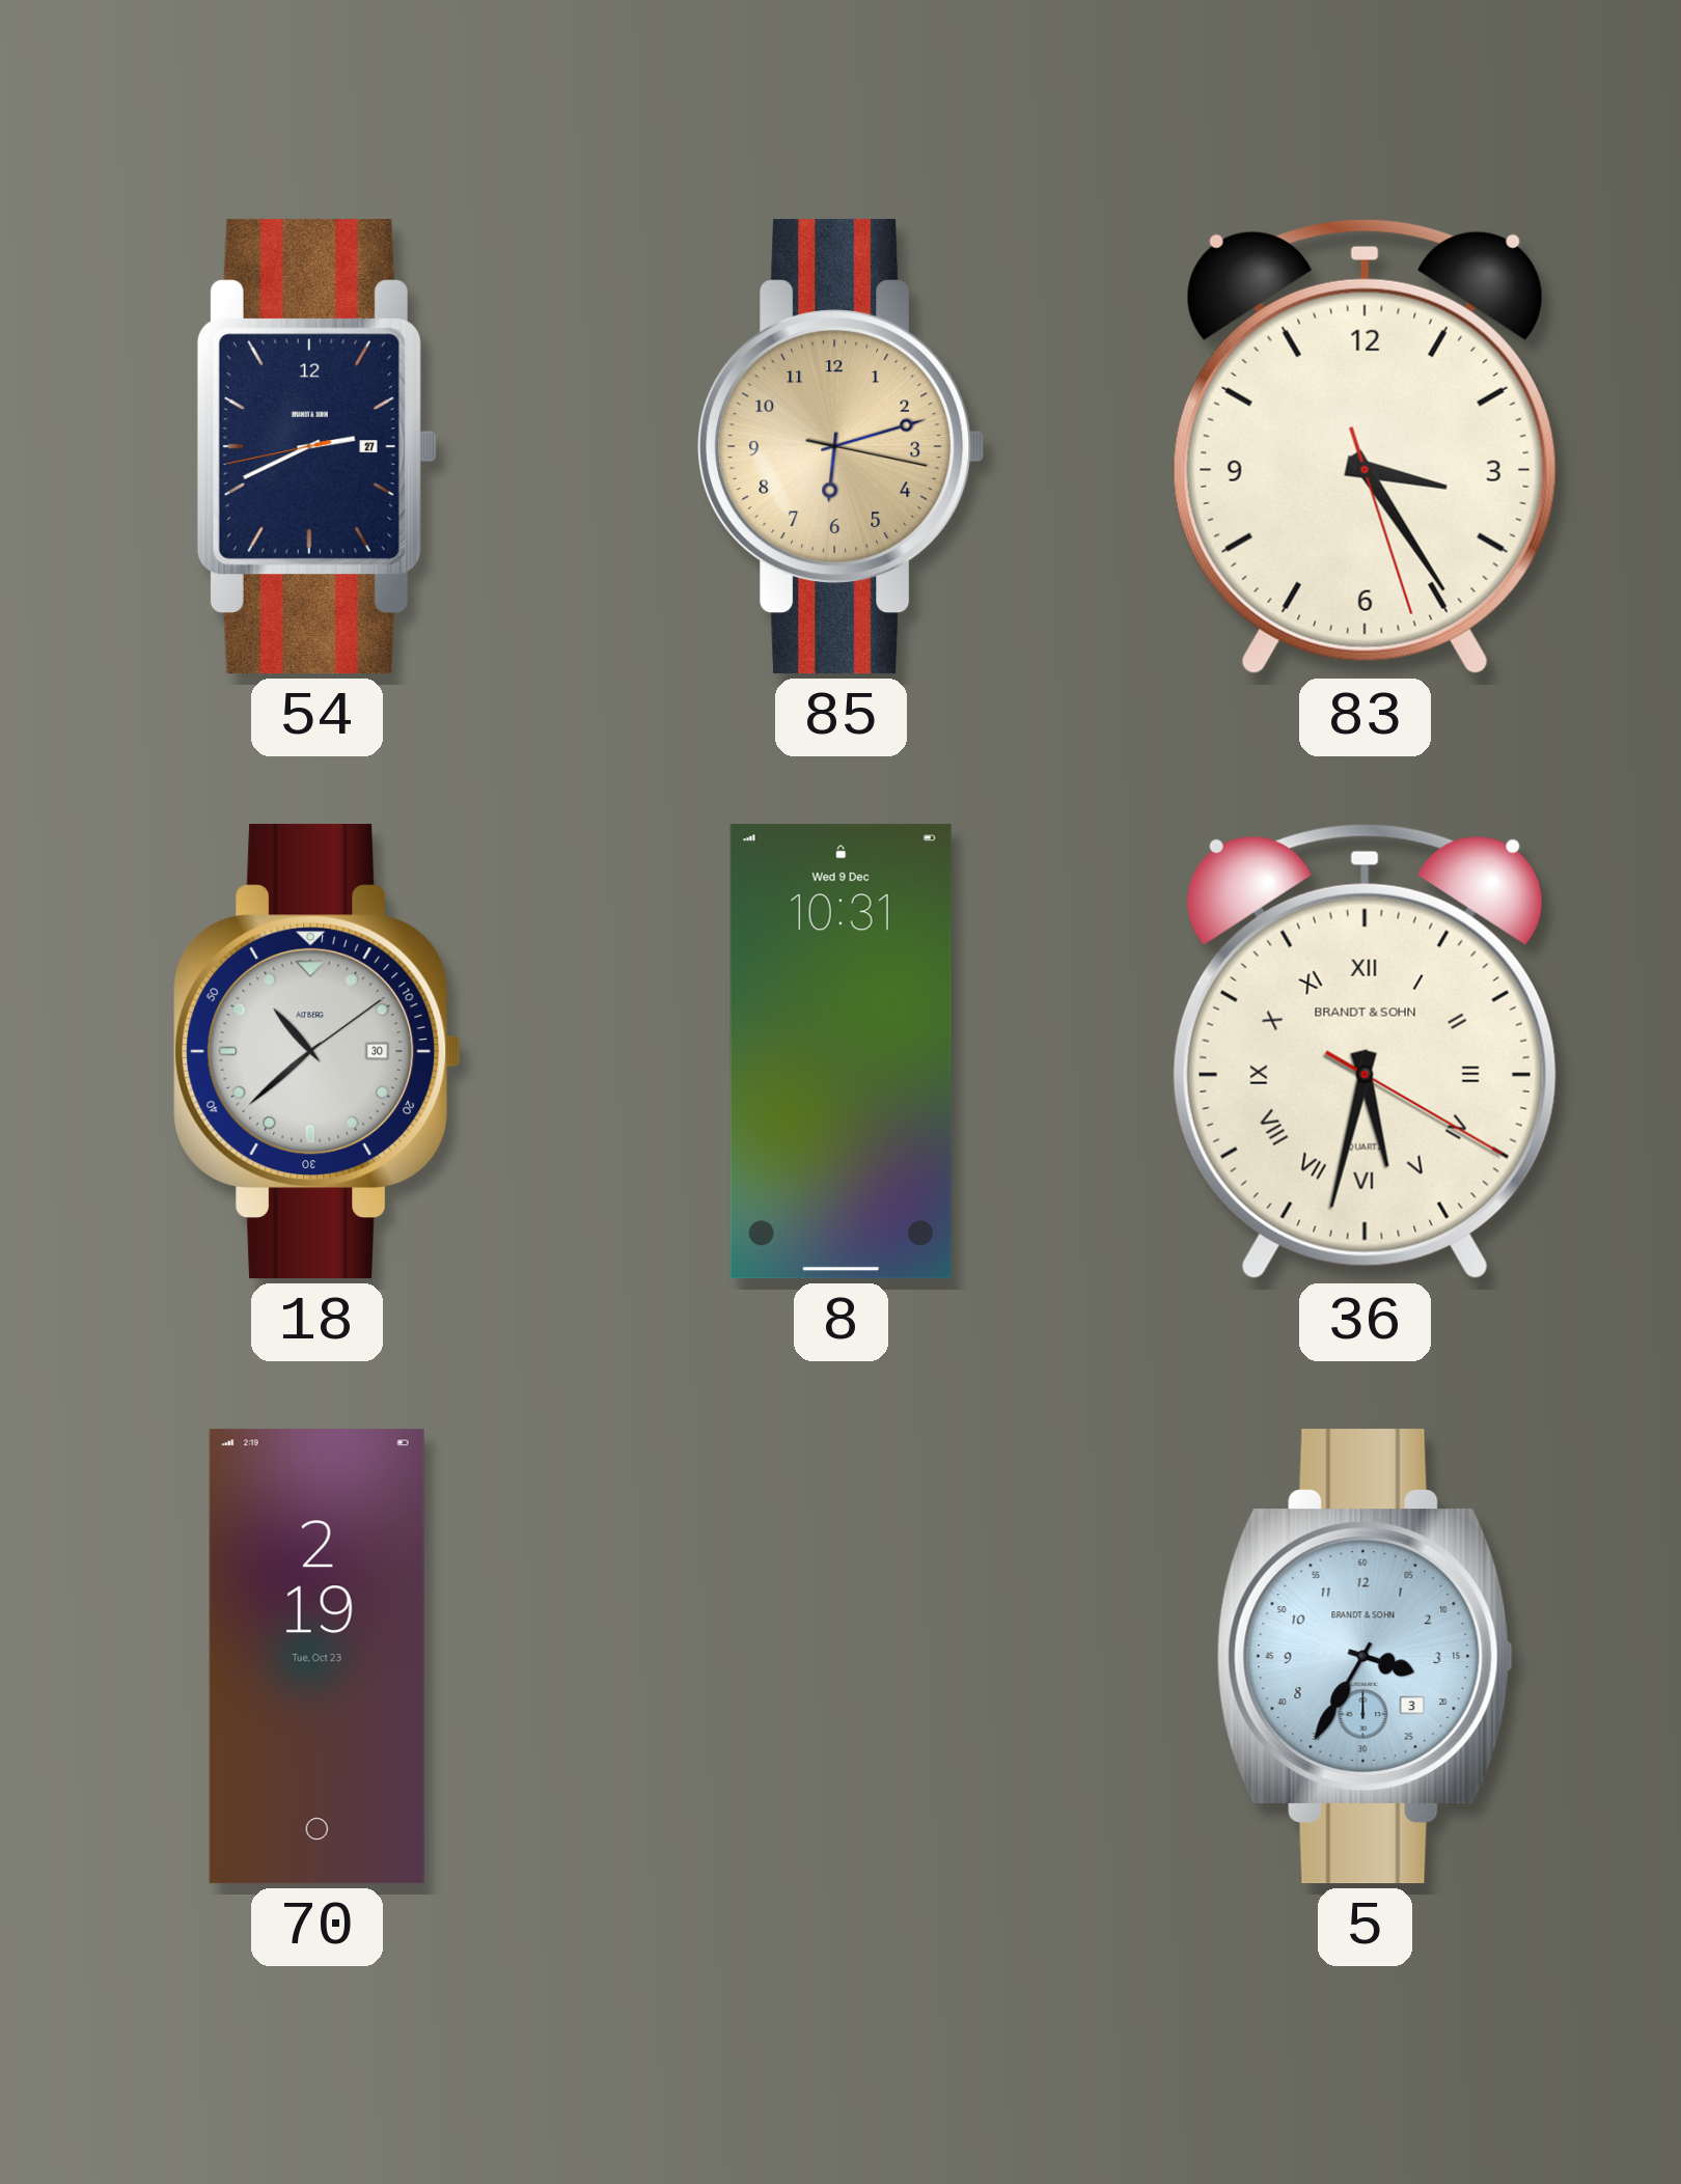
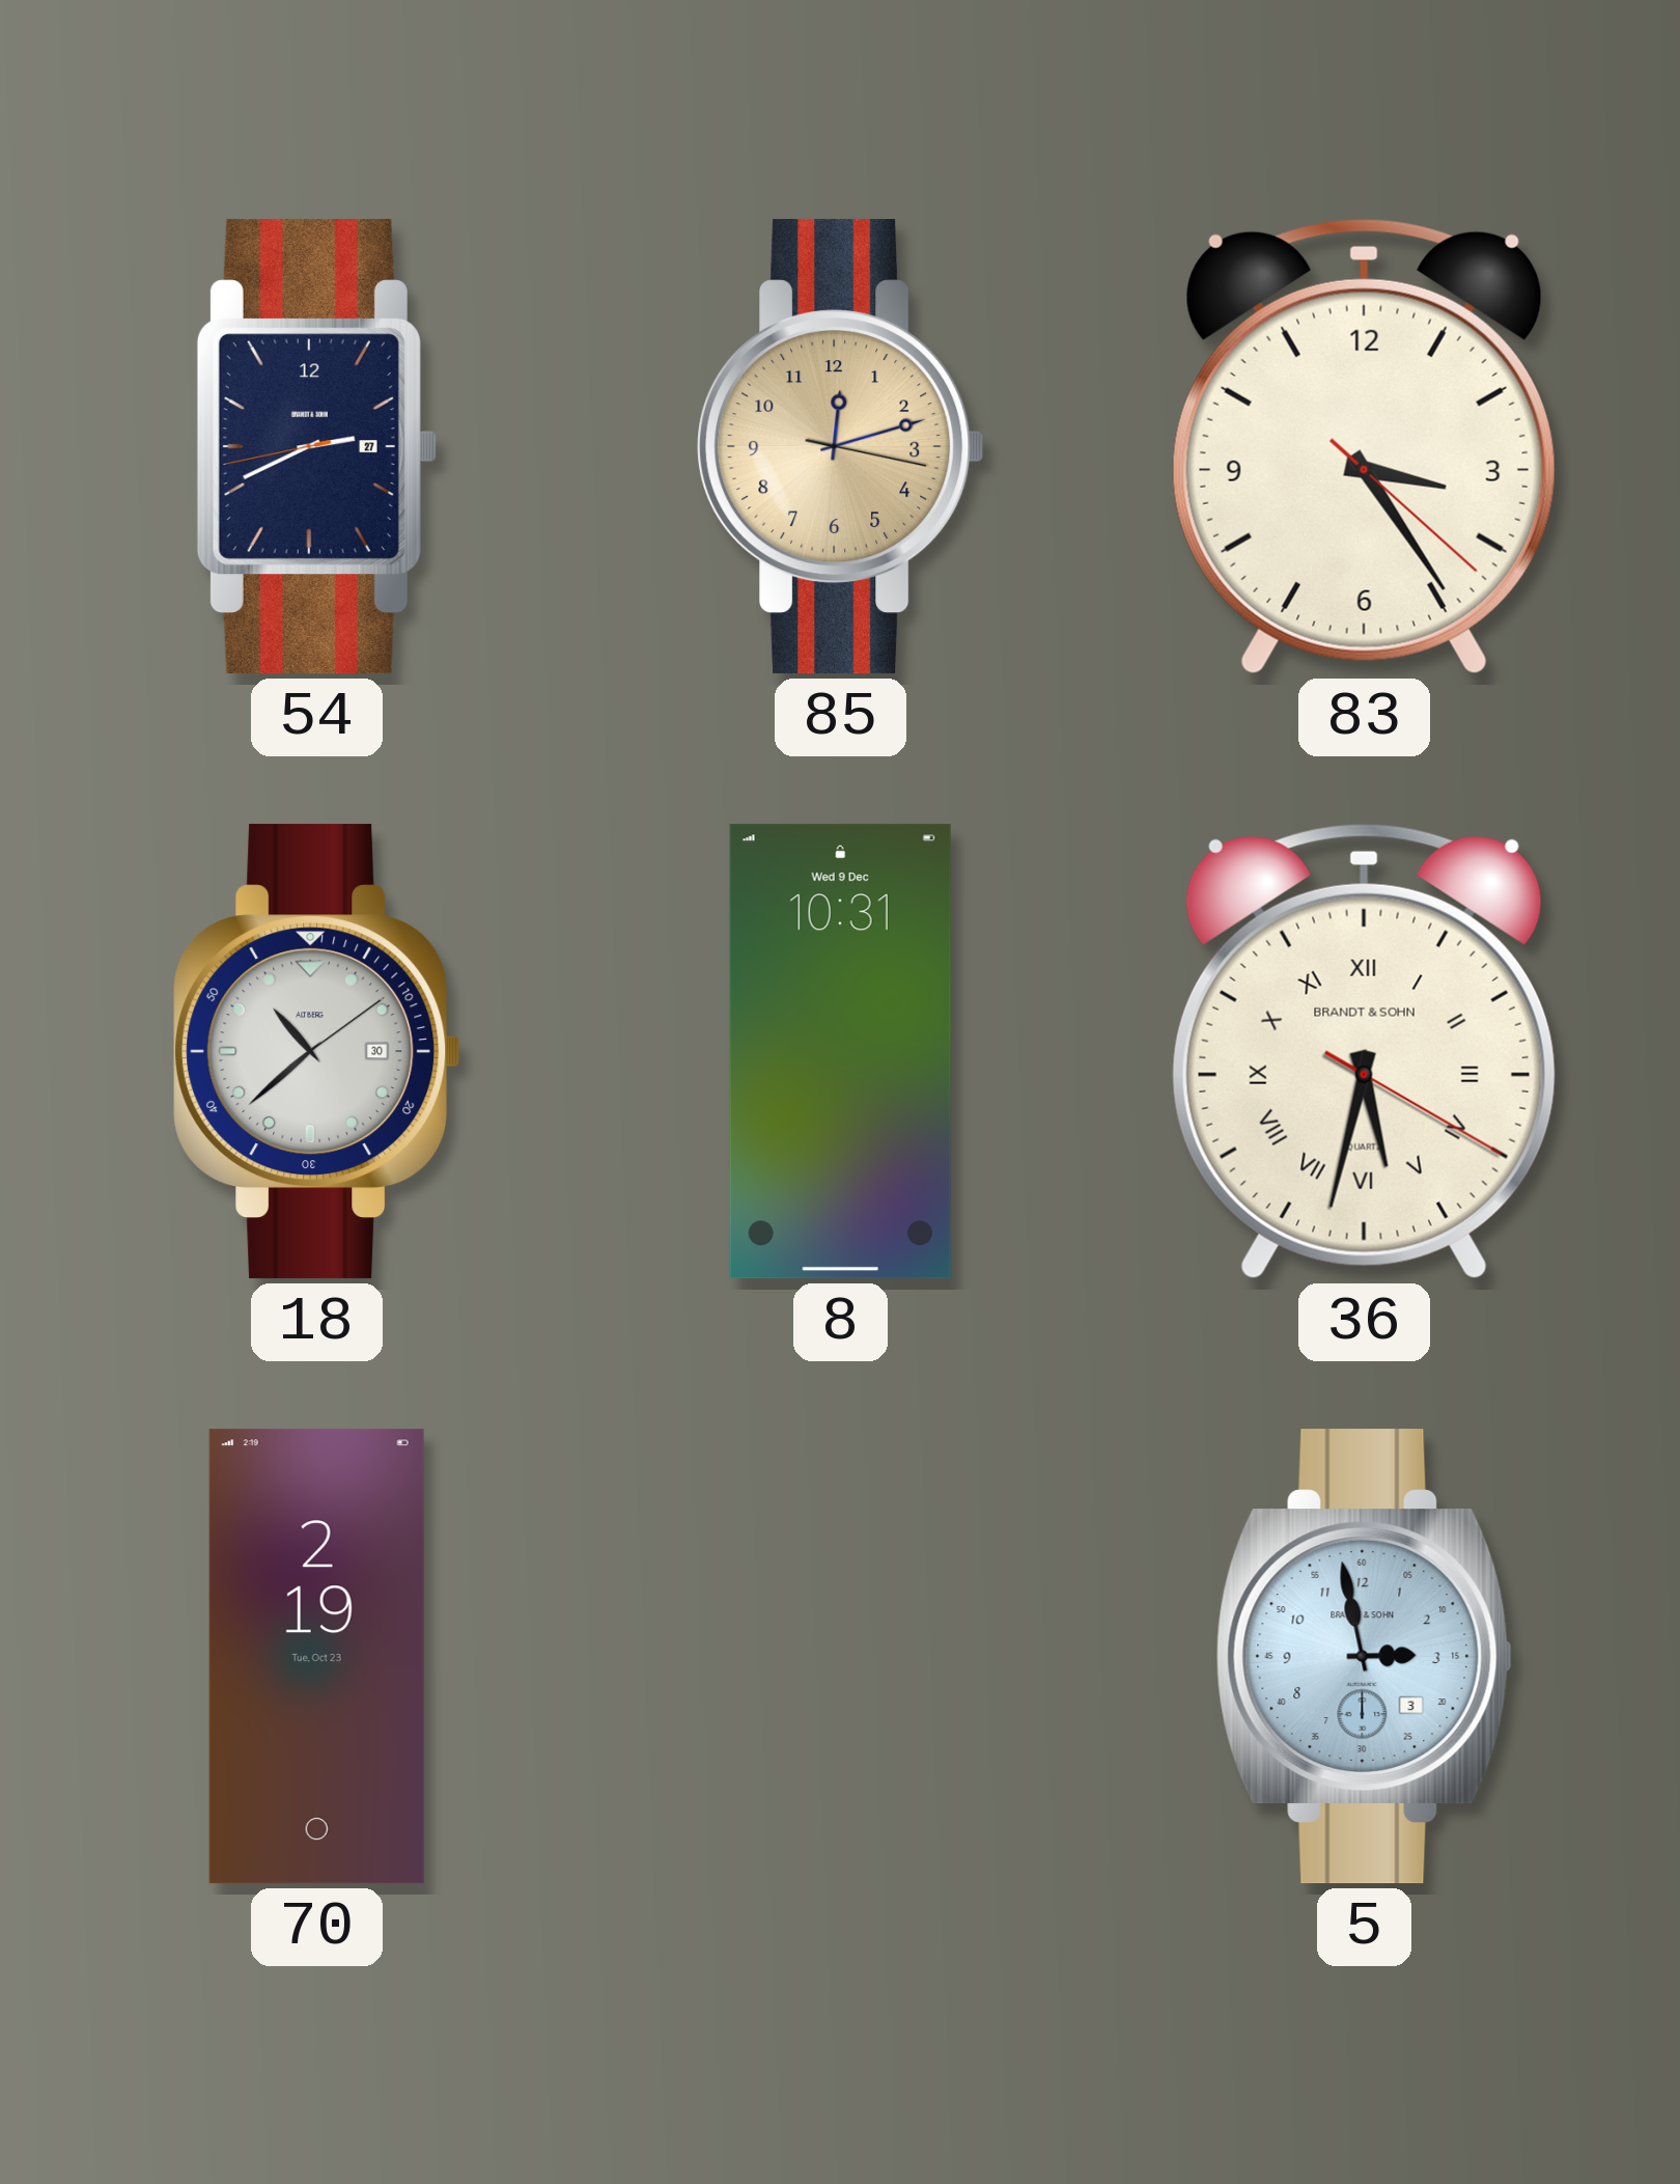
85: 6:12 -> 12:12 (841, 447)
83: 3:24:27 -> 3:24:22 (1364, 446)
5: 3:35 -> 2:58 (1364, 1657)
